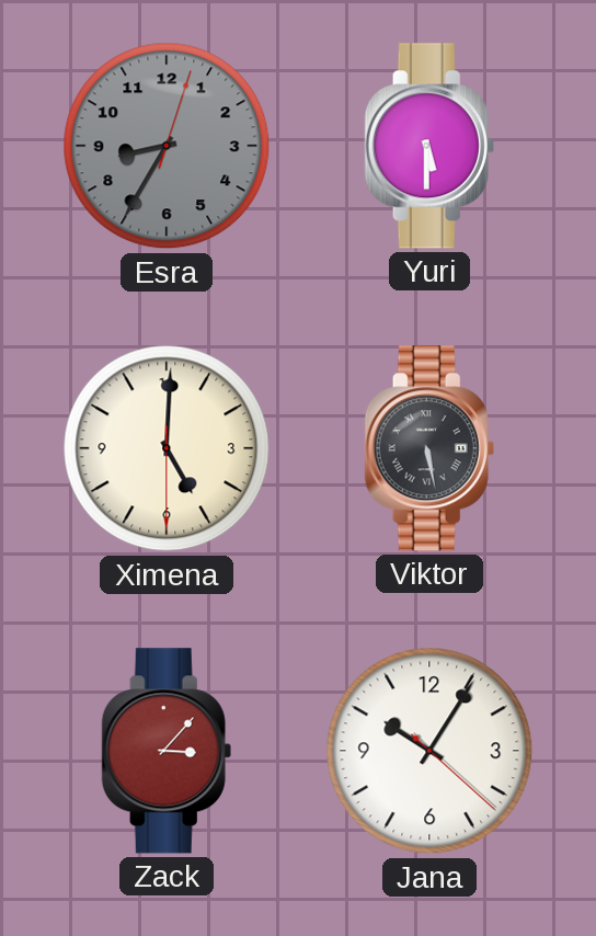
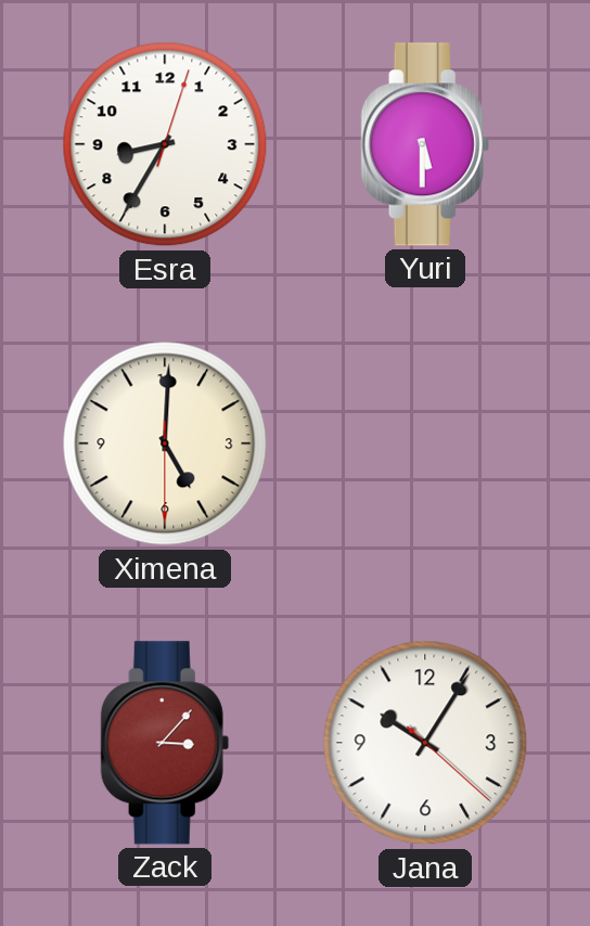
Esra dial: grey -> white (165, 144)
Viktor: 5:28 -> none (429, 448)
